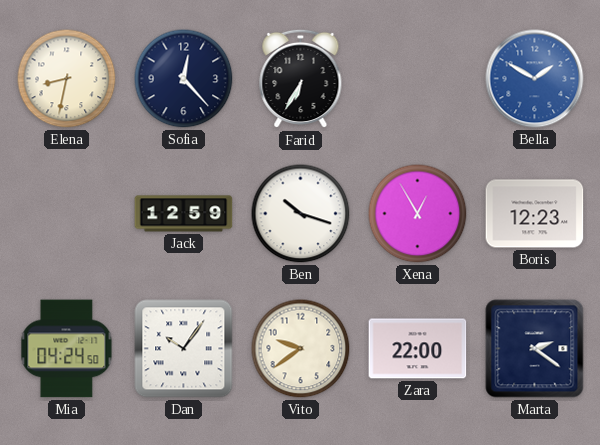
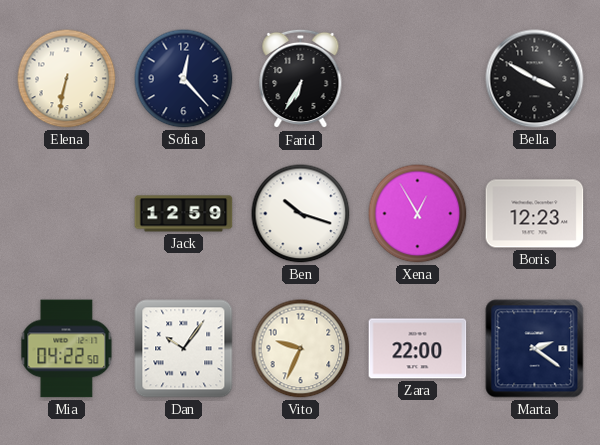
Elena: 8:32 -> 6:32 (67, 79)
Bella: 1:50 -> 3:50 (535, 79)
Bella dial: blue -> black (535, 79)
Mia: 04:24 -> 04:22 (67, 349)
Vito: 9:39 -> 9:34 (301, 349)
